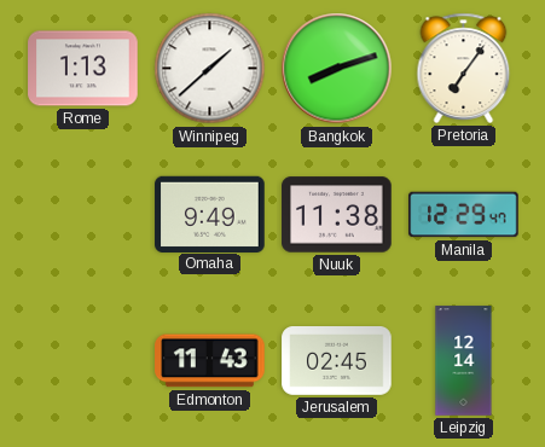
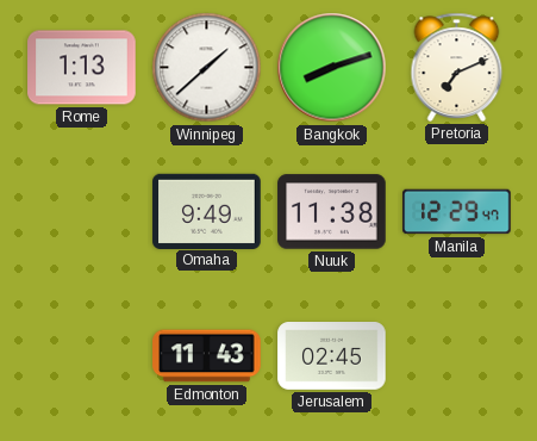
Pretoria: 7:06 -> 7:11 (457, 67)
Leipzig: 12:14 -> none (464, 361)
